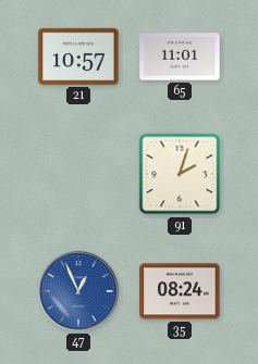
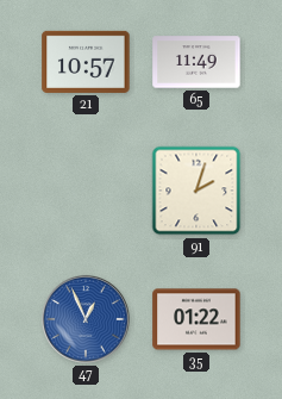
65: 11:01 -> 11:49 (196, 62)
35: 08:24 -> 01:22 (196, 319)
